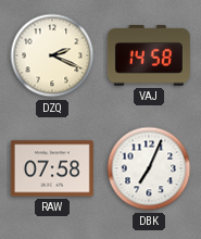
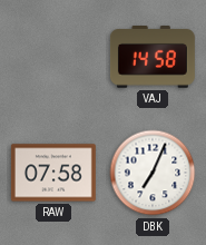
DZQ: 2:19 -> none (52, 55)
